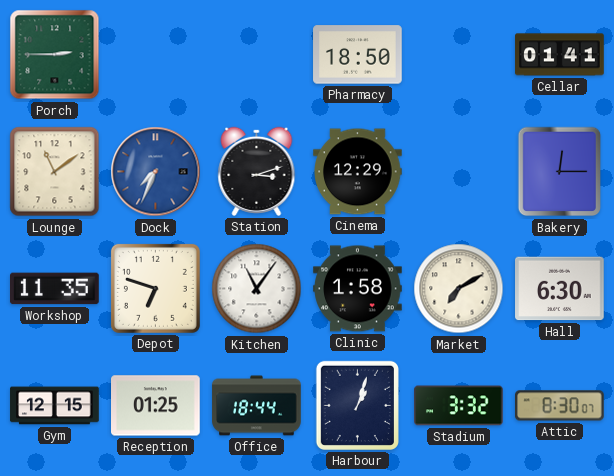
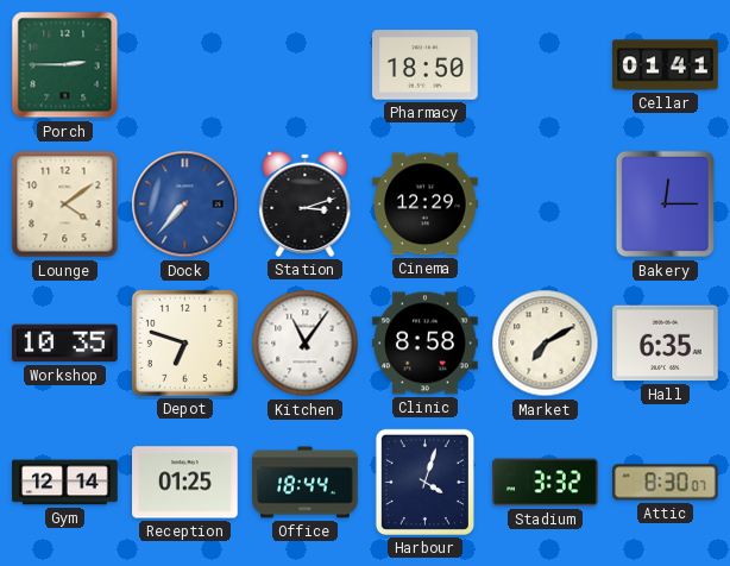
Lounge: 11:09 -> 4:09 (65, 205)
Dock: 7:34 -> 7:37 (185, 205)
Workshop: 11:35 -> 10:35 (65, 344)
Clinic: 1:58 -> 8:58 (426, 344)
Hall: 6:30 -> 6:35 (666, 344)
Gym: 12:15 -> 12:14 (65, 483)
Harbour: 1:03 -> 4:03 (424, 482)
